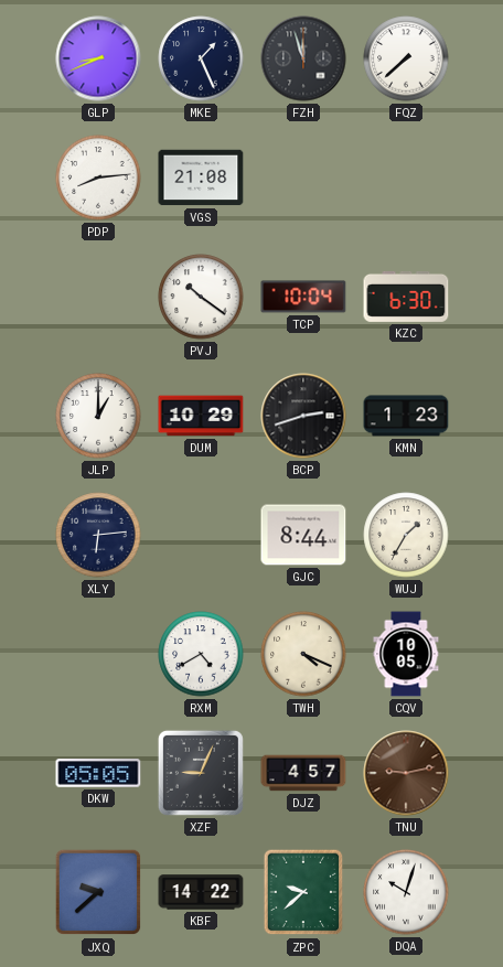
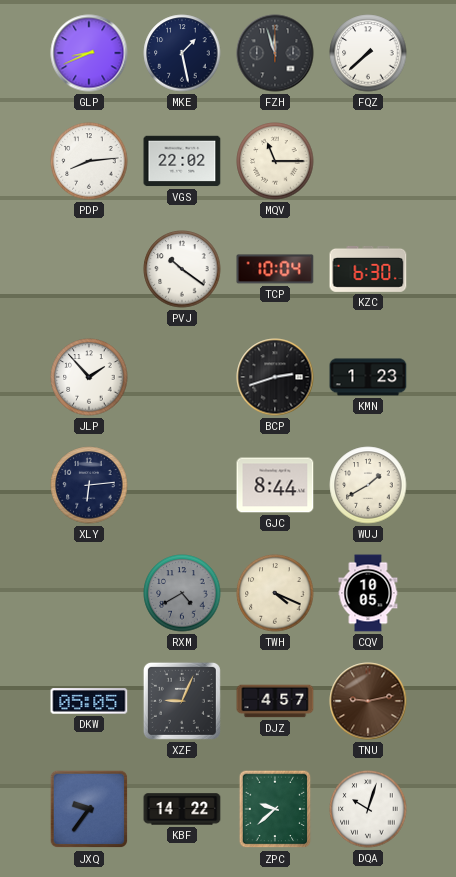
MKE: 1:26 -> 1:28 (182, 53)
VGS: 21:08 -> 22:02 (182, 161)
MQV: none -> 11:15 (275, 161)
JLP: 1:00 -> 1:53 (89, 377)
DUM: 10:29 -> none (201, 416)
WUJ: 1:35 -> 1:40 (368, 485)
RXM dial: white -> grey (182, 593)
JXQ: 9:38 -> 9:36 (89, 809)
